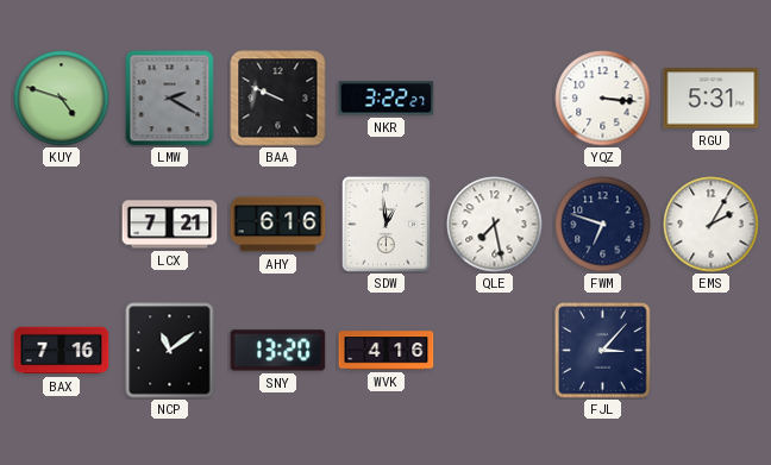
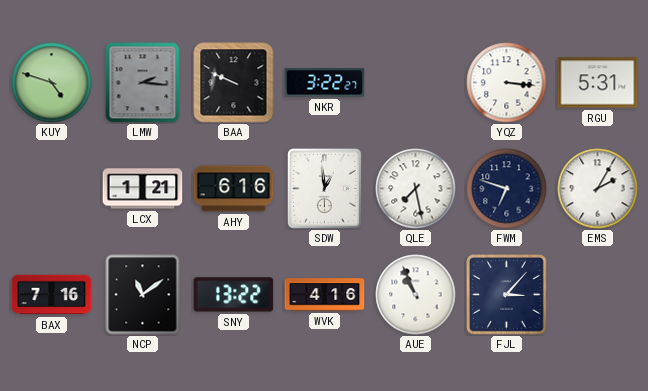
LMW: 2:20 -> 2:16 (143, 83)
LCX: 7:21 -> 1:21 (143, 189)
SNY: 13:20 -> 13:22 (234, 295)
AUE: none -> 10:56 (416, 295)
